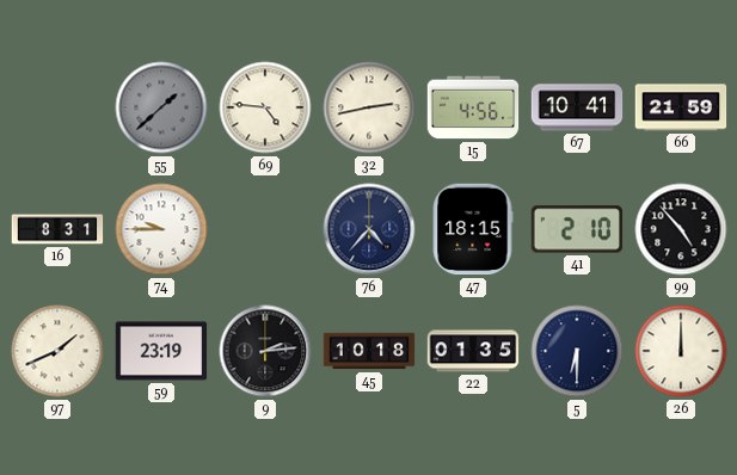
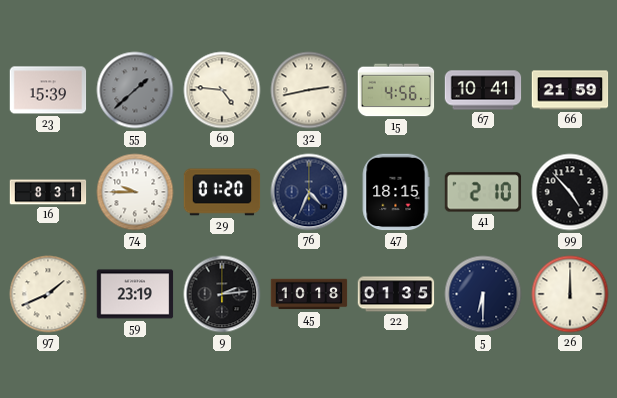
23: none -> 15:39 (48, 90)
29: none -> 01:20 (222, 192)
76: 4:37 -> 4:34 (309, 192)
